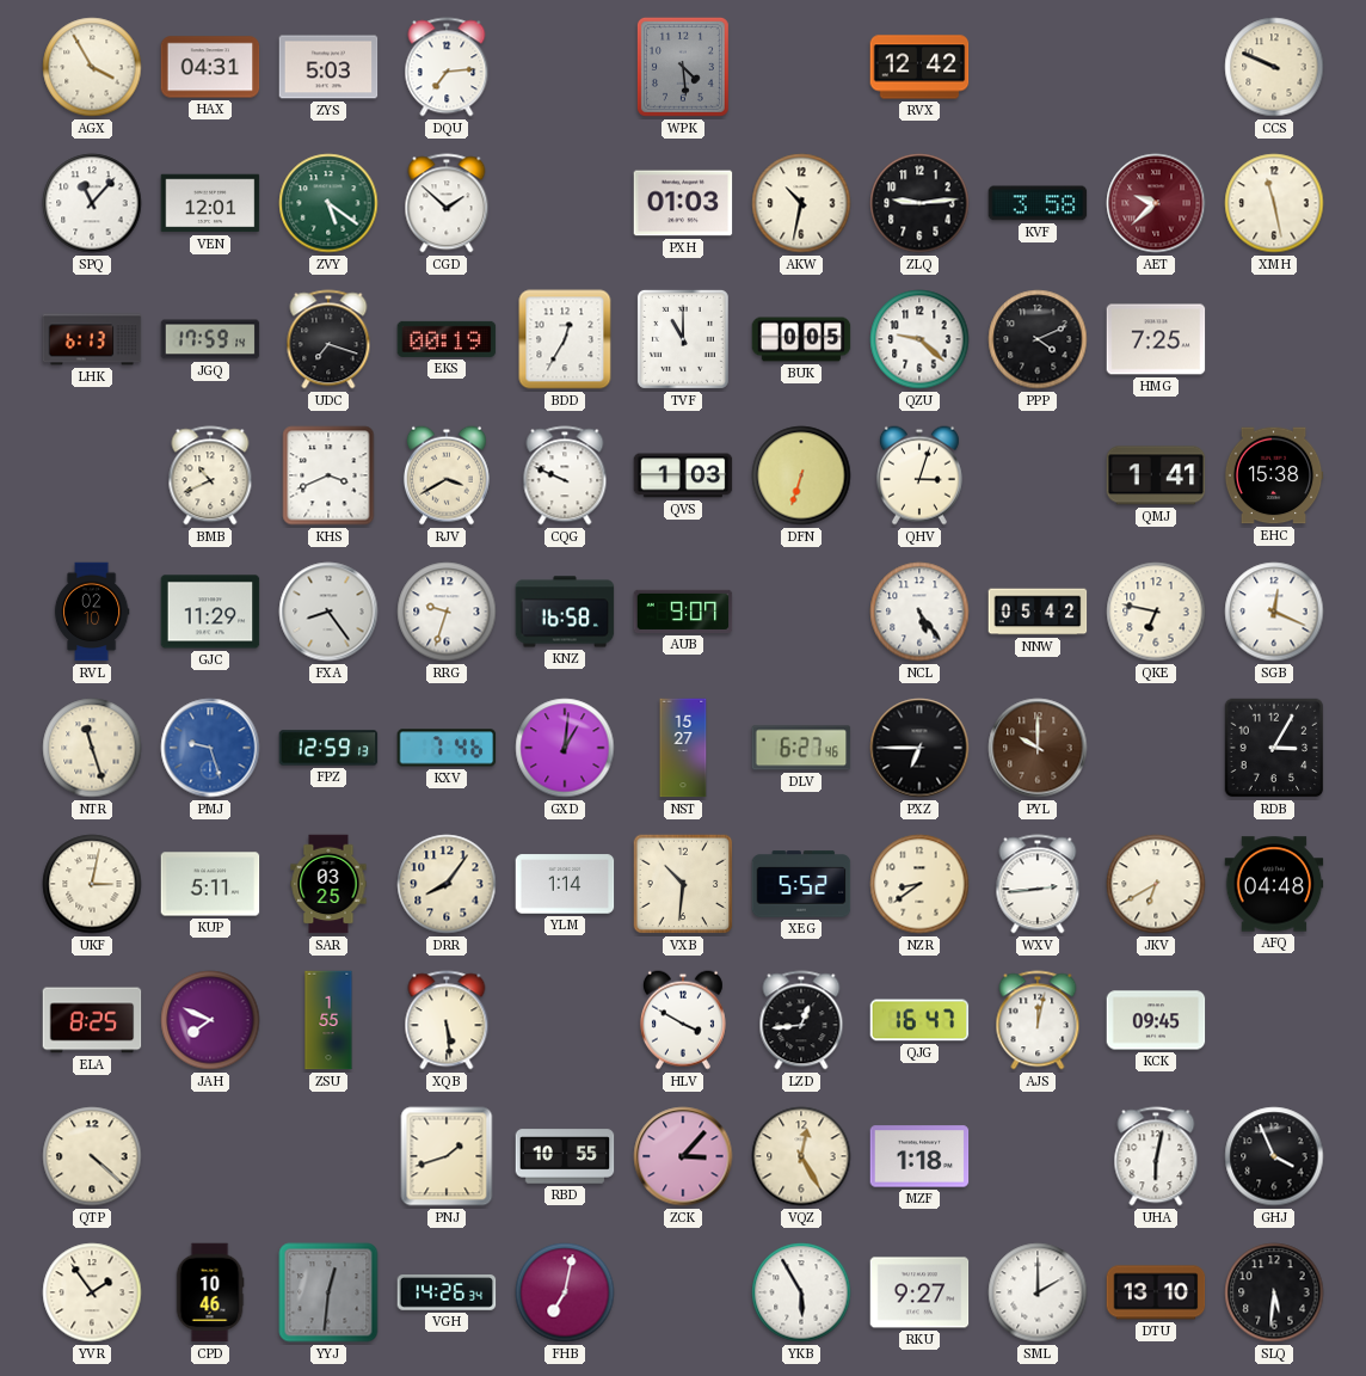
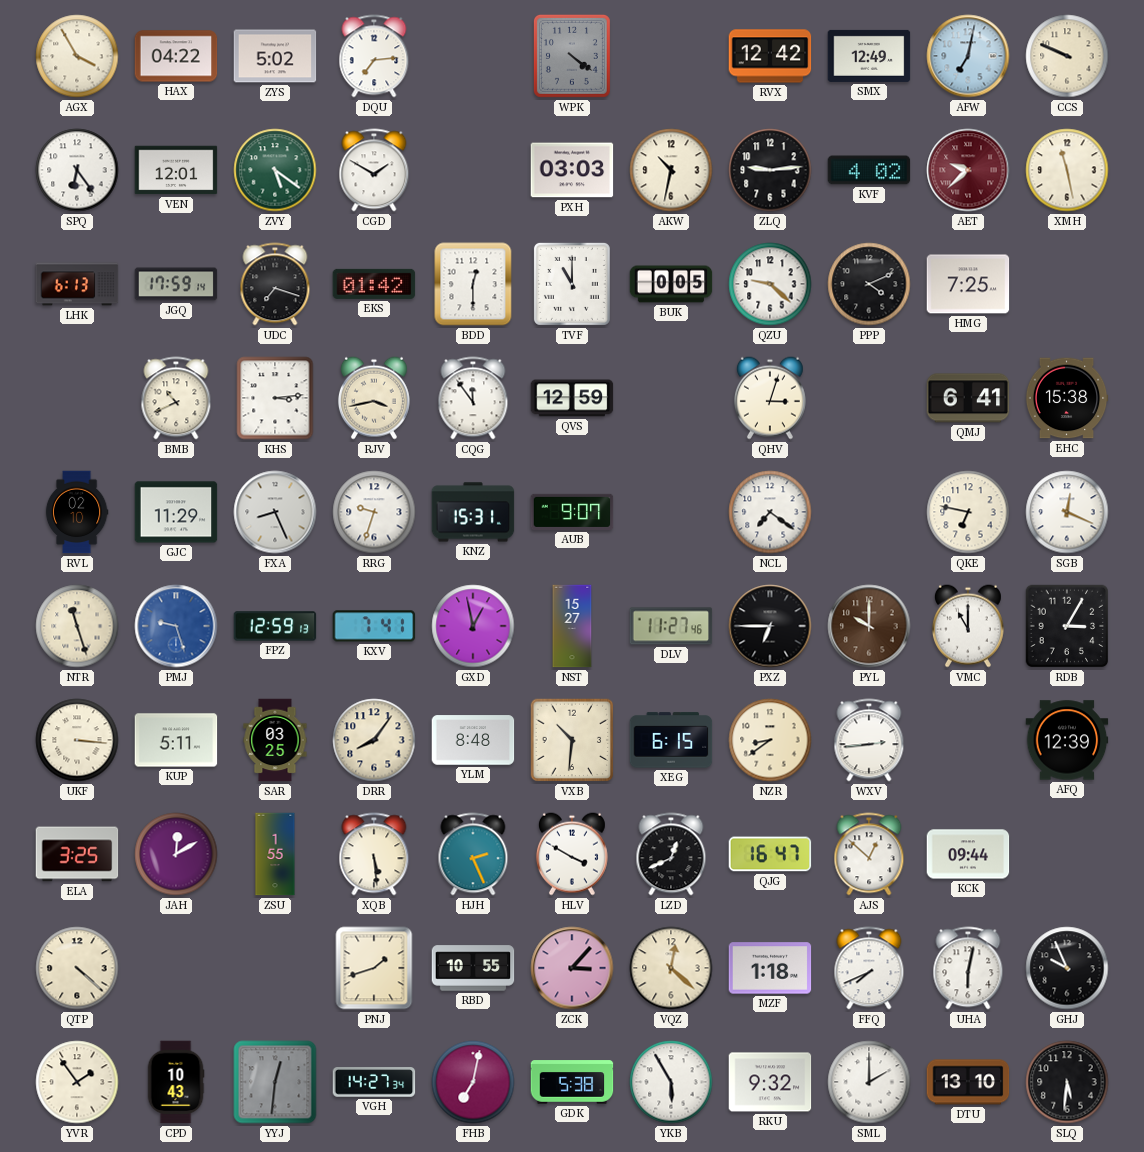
HAX: 04:31 -> 04:22 (176, 56)
ZYS: 5:03 -> 5:02 (275, 56)
WPK: 4:29 -> 4:21 (572, 56)
SMX: none -> 12:49 (869, 56)
AFW: none -> 7:02 (968, 56)
SPQ: 11:07 -> 6:24 (77, 170)
CGD: 1:52 -> 1:50 (374, 170)
PXH: 01:03 -> 03:03 (572, 170)
KVF: 3:58 -> 4:02 (869, 170)
EKS: 00:19 -> 01:42 (374, 284)
BDD: 12:35 -> 12:30 (473, 284)
KHS: 3:41 -> 3:14 (275, 398)
RJV: 3:40 -> 3:43 (374, 398)
CQG: 9:49 -> 11:54 (473, 398)
QVS: 1:03 -> 12:59 (572, 398)
DFN: 6:33 -> none (801, 475)
QMJ: 1:41 -> 6:41 (968, 398)
FXA: 8:24 -> 8:26 (275, 512)
KNZ: 16:58 -> 15:31 (473, 512)
NCL: 5:24 -> 7:21 (770, 512)
NNW: 05:42 -> none (1038, 612)
KXV: 7:46 -> 7:41 (374, 626)
GXD: 1:01 -> 12:58 (473, 626)
DLV: 6:27 -> 11:27 (671, 626)
VMC: none -> 11:00 (968, 626)
UKF: 3:02 -> 3:16 (77, 740)
YLM: 1:14 -> 8:48 (473, 740)
XEG: 5:52 -> 6:15 (671, 740)
JKV: 6:40 -> none (1156, 884)
AFQ: 04:48 -> 12:39 (1067, 740)
ELA: 8:25 -> 3:25 (77, 854)
JAH: 7:49 -> 12:10 (176, 854)
HJH: none -> 2:26 (473, 854)
LZD: 12:44 -> 12:41 (671, 854)
AJS: 12:02 -> 12:52 (869, 854)
KCK: 09:45 -> 09:44 (968, 854)
VQZ: 12:25 -> 12:22 (671, 968)
FFQ: none -> 7:41 (869, 968)
GHJ: 3:56 -> 9:56 (1067, 968)
CPD: 10:46 -> 10:43 (176, 1082)
VGH: 14:26 -> 14:27 (374, 1082)
GDK: none -> 5:38 (572, 1082)
RKU: 9:27 -> 9:32 (770, 1082)
